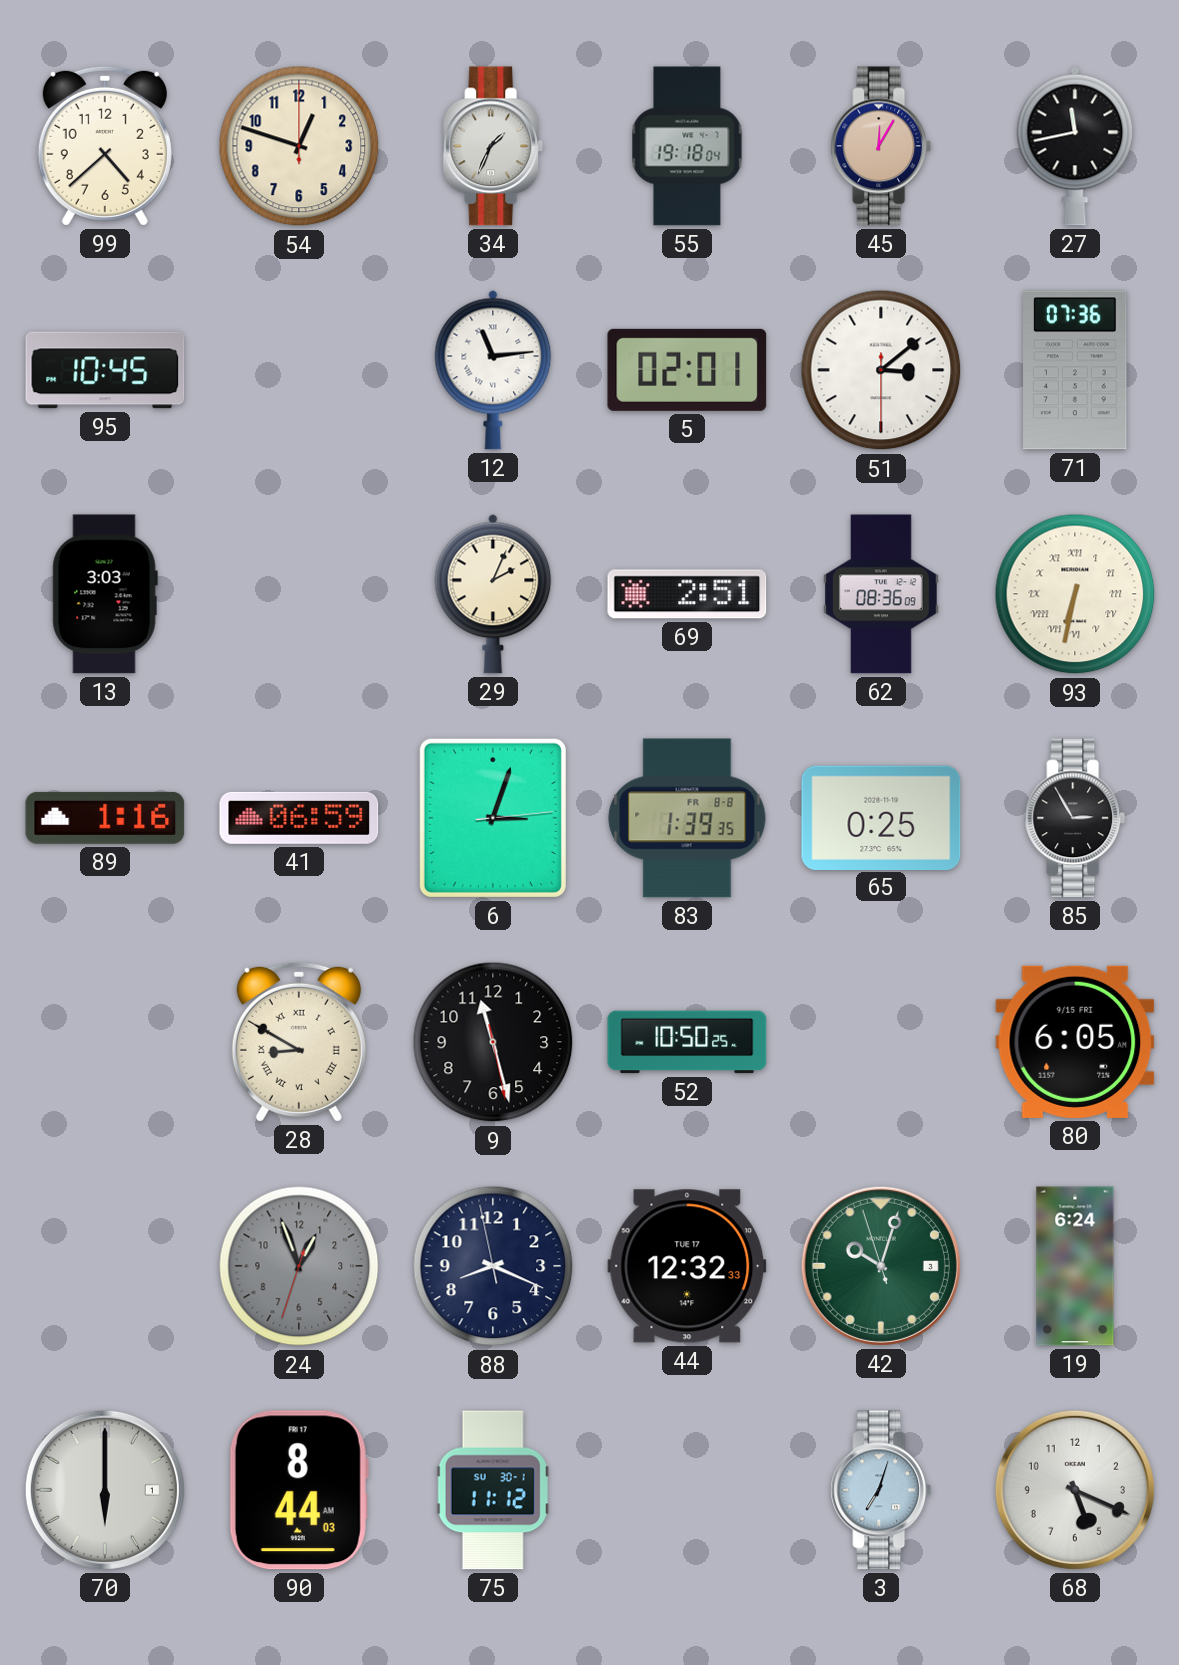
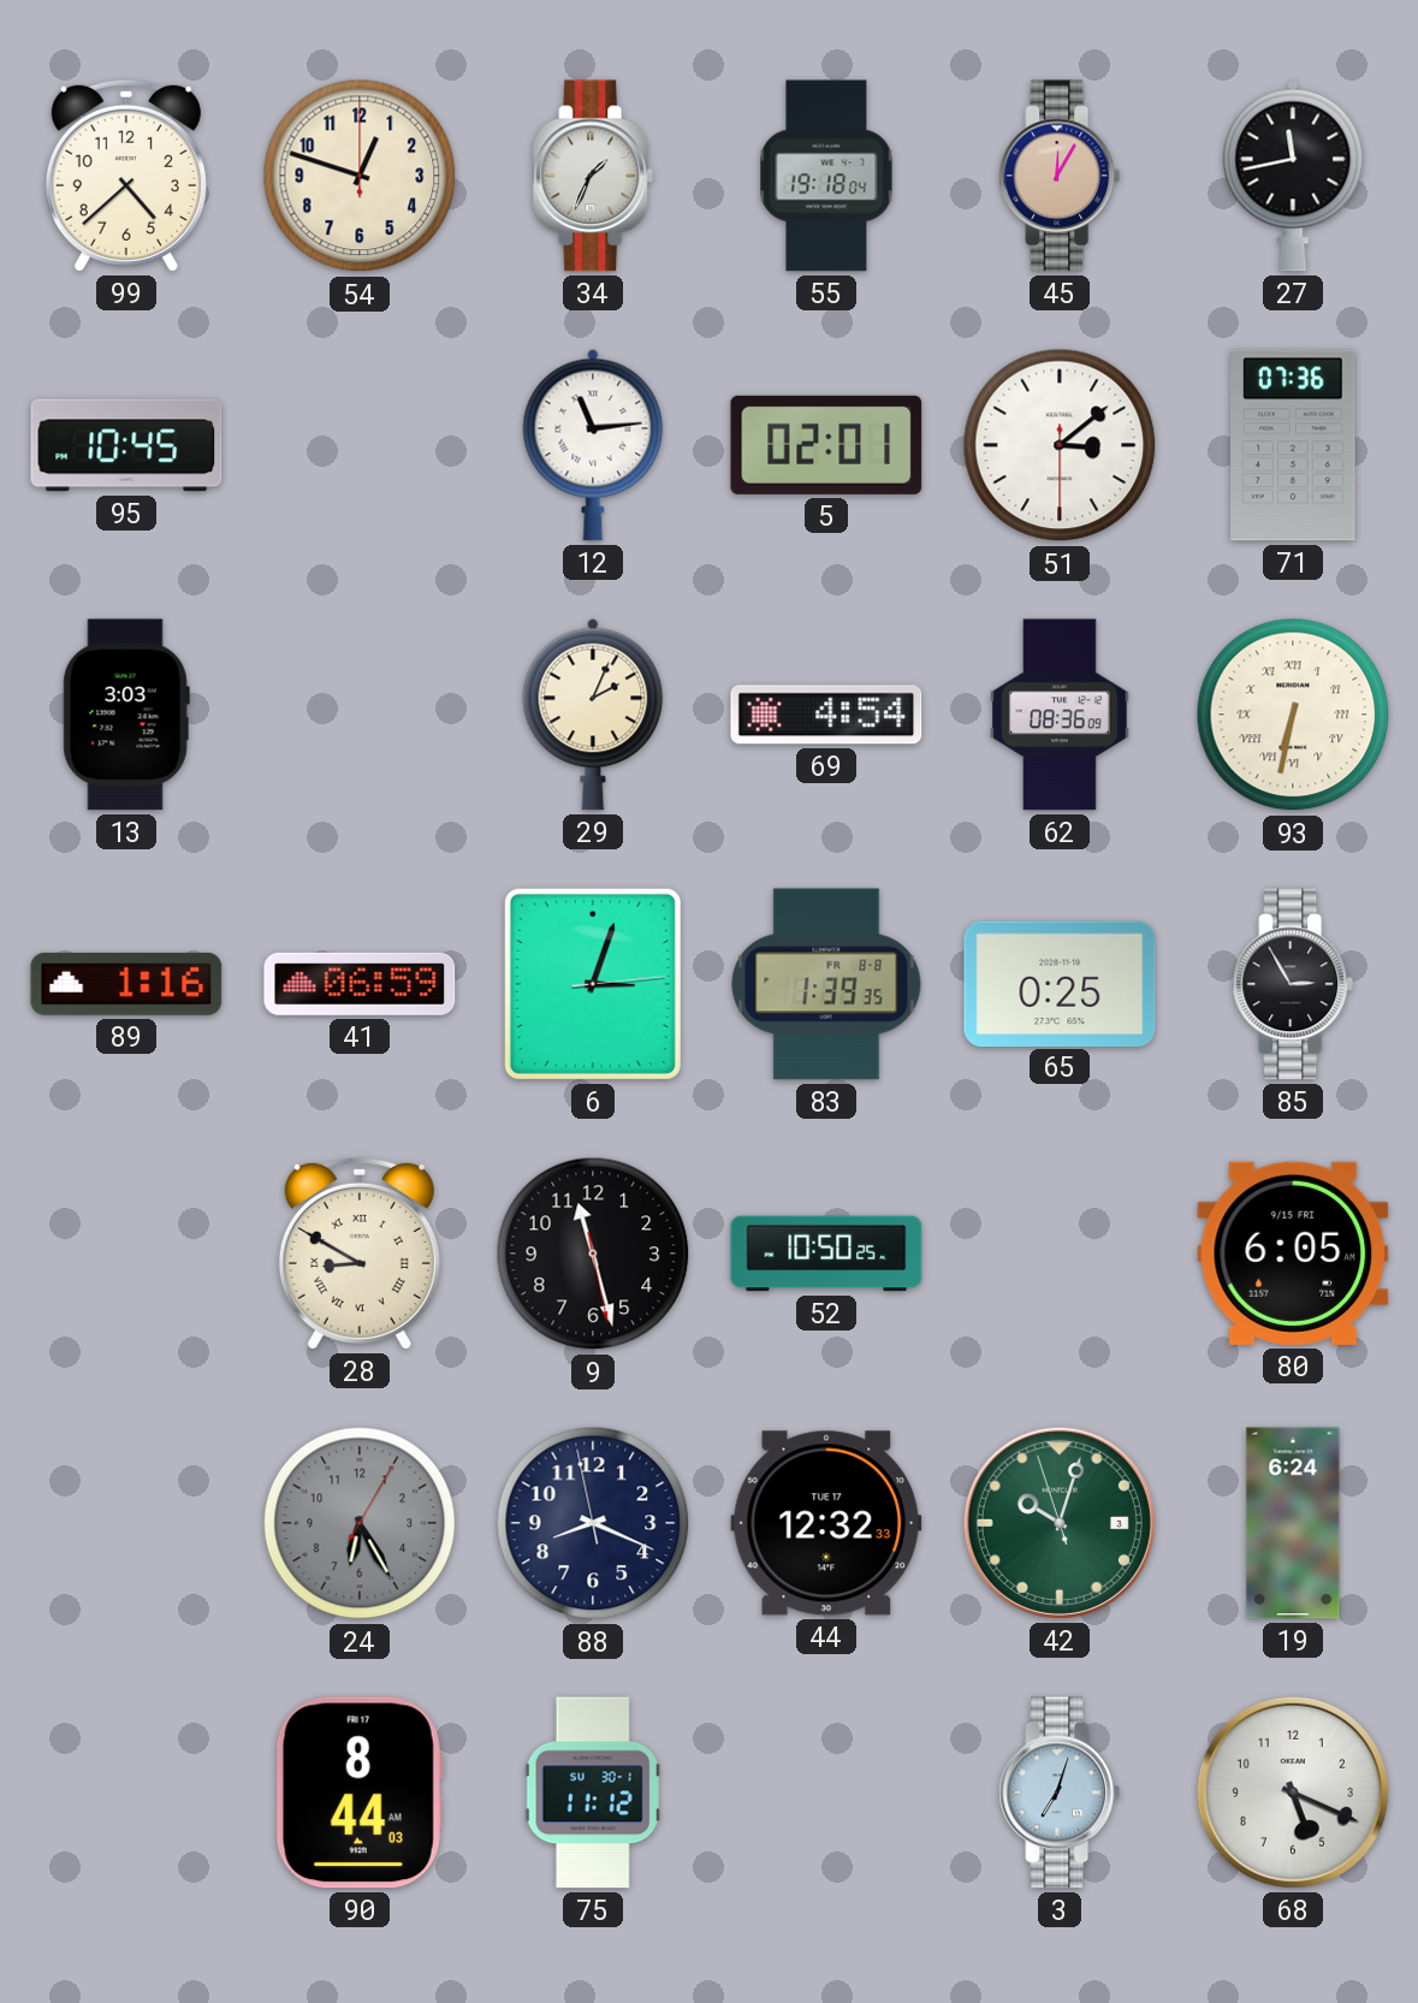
69: 2:51 -> 4:54 (826, 715)
24: 12:56 -> 6:25 (360, 1523)
70: 6:00 -> none (105, 1490)
